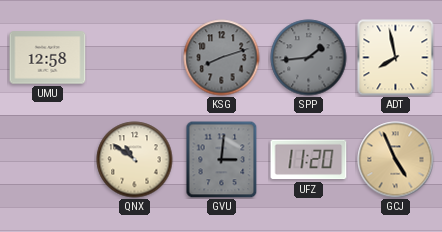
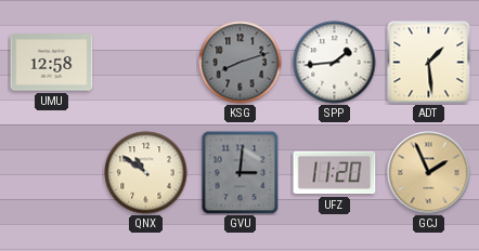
SPP dial: grey -> white (335, 63)
ADT: 7:58 -> 1:29 (429, 63)
GCJ: 4:56 -> 1:56 (429, 173)
